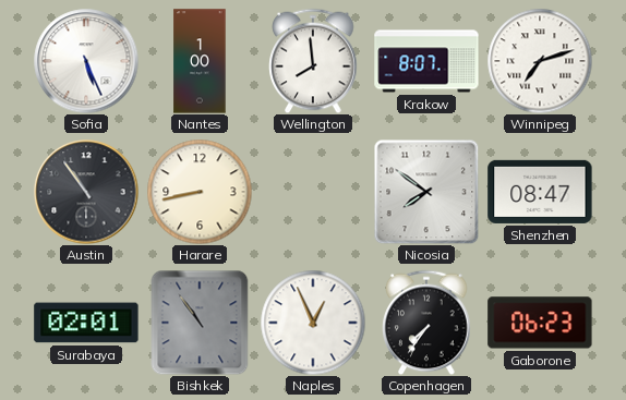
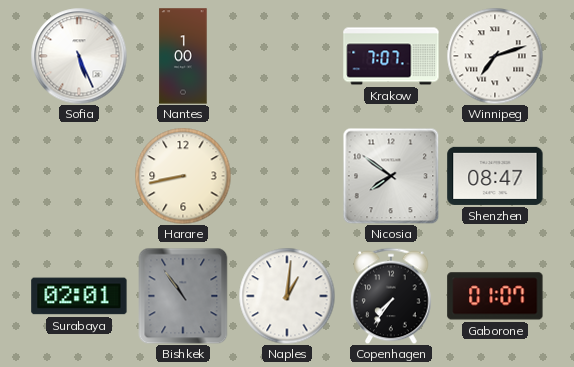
Wellington: 7:59 -> none (313, 61)
Krakow: 8:07 -> 7:07 (391, 56)
Austin: 10:54 -> none (86, 192)
Naples: 12:56 -> 1:01 (287, 296)
Gaborone: 06:23 -> 01:07 (495, 296)
